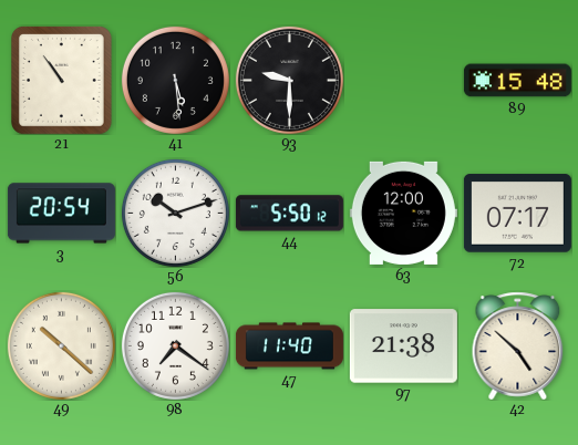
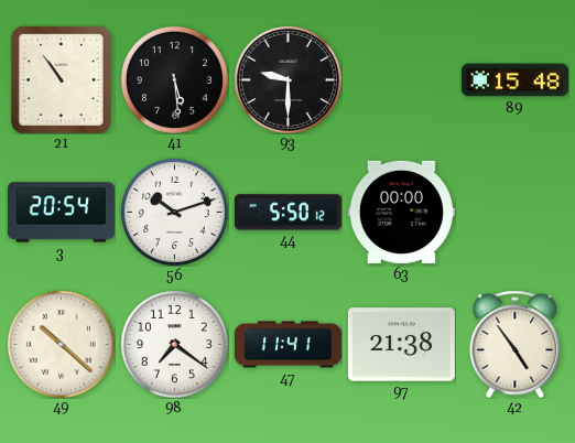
63: 12:00 -> 00:00 (401, 212)
72: 07:17 -> none (517, 214)
47: 11:40 -> 11:41 (287, 345)
42: 4:52 -> 4:54 (516, 344)
